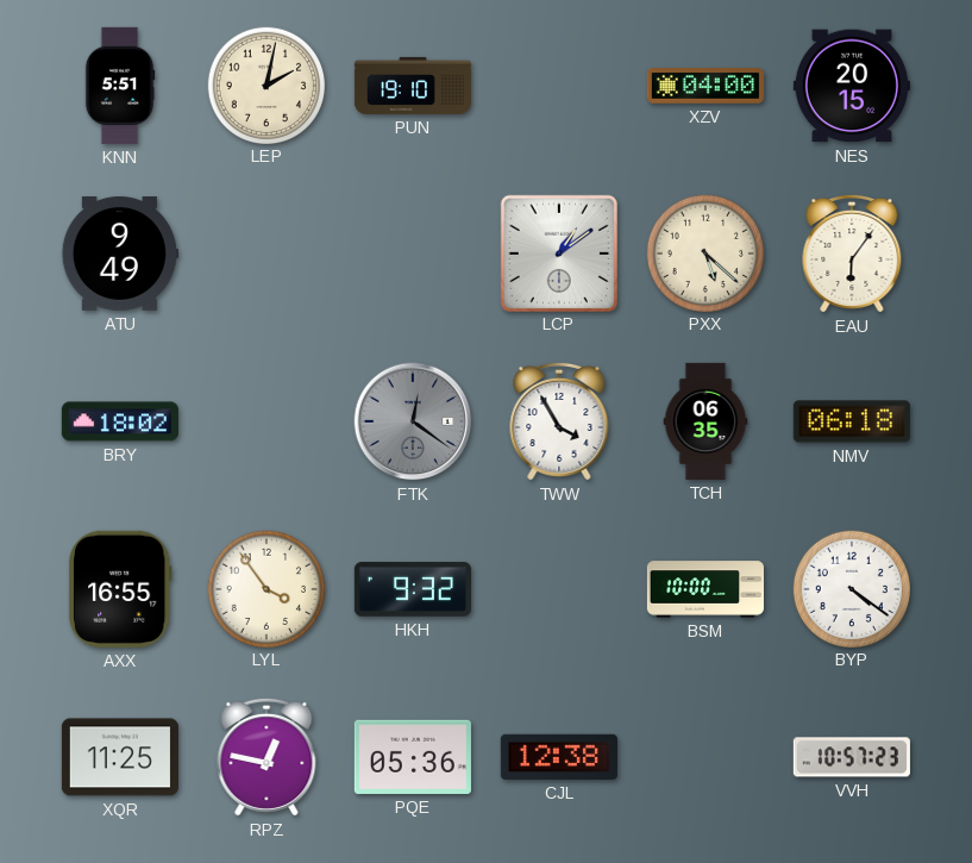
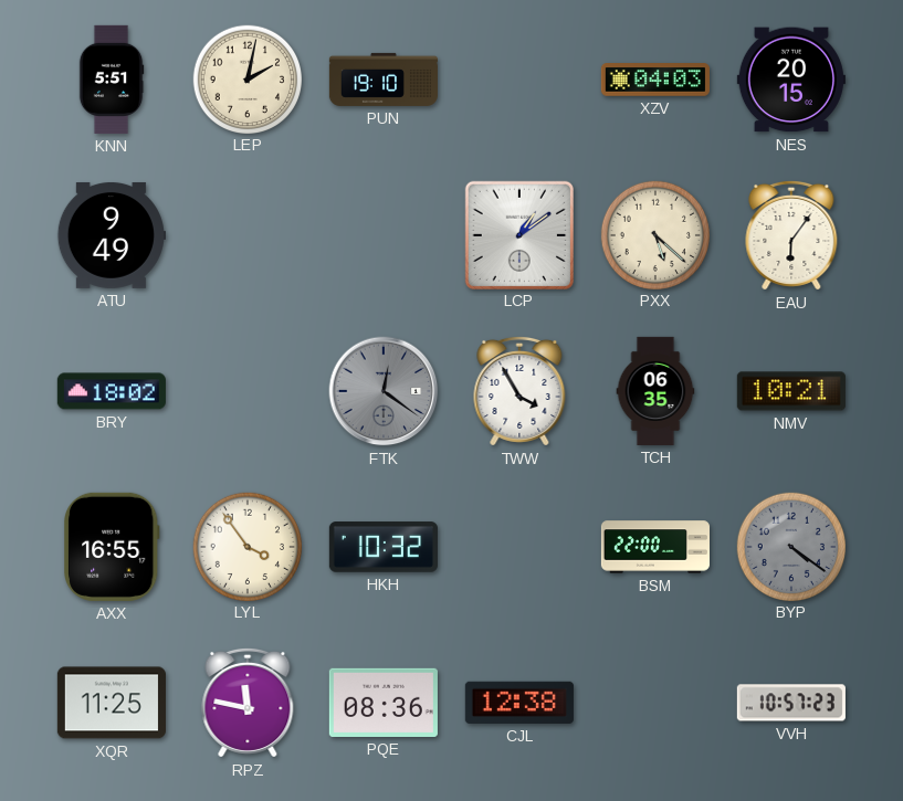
XZV: 04:00 -> 04:03 (655, 80)
NMV: 06:18 -> 10:21 (791, 391)
HKH: 9:32 -> 10:32 (384, 547)
BSM: 10:00 -> 22:00 (654, 547)
BYP dial: white -> grey (790, 546)
RPZ: 12:47 -> 11:47 (248, 703)
PQE: 05:36 -> 08:36 (384, 703)
